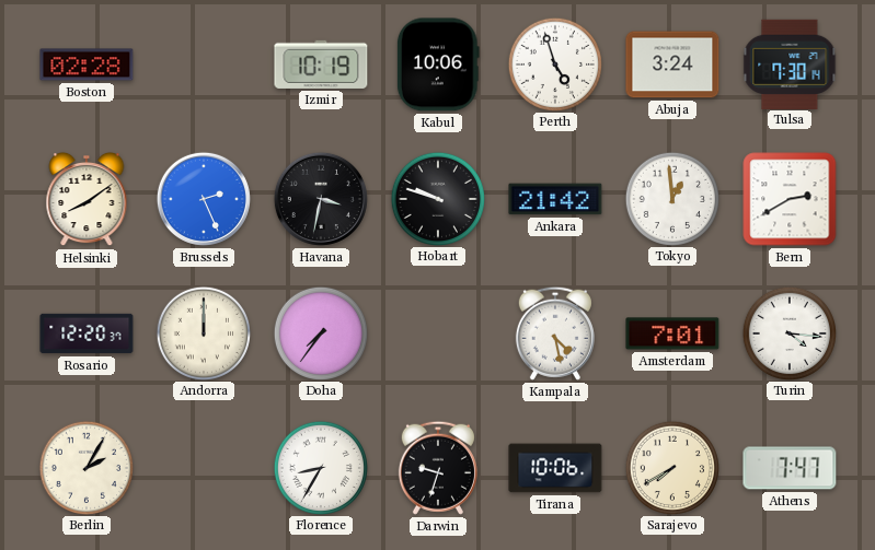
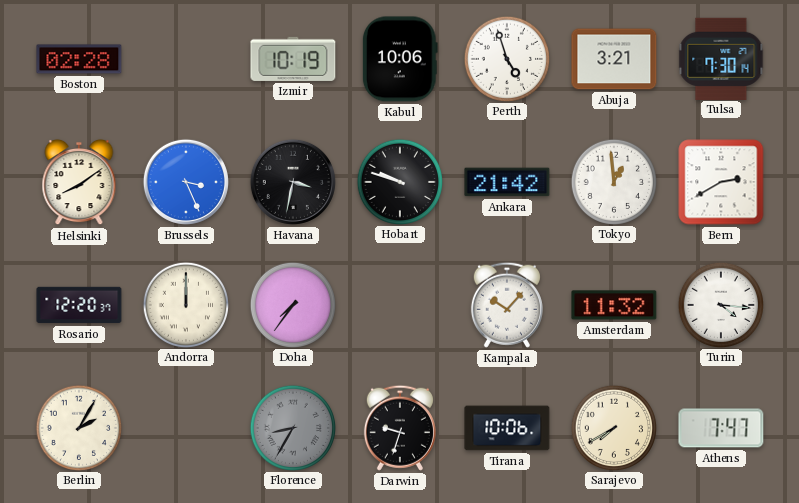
Abuja: 3:24 -> 3:21 (614, 59)
Brussels: 2:26 -> 3:26 (186, 182)
Kampala: 4:28 -> 10:07 (507, 305)
Amsterdam: 7:01 -> 11:32 (614, 305)
Florence dial: white -> grey (292, 427)
